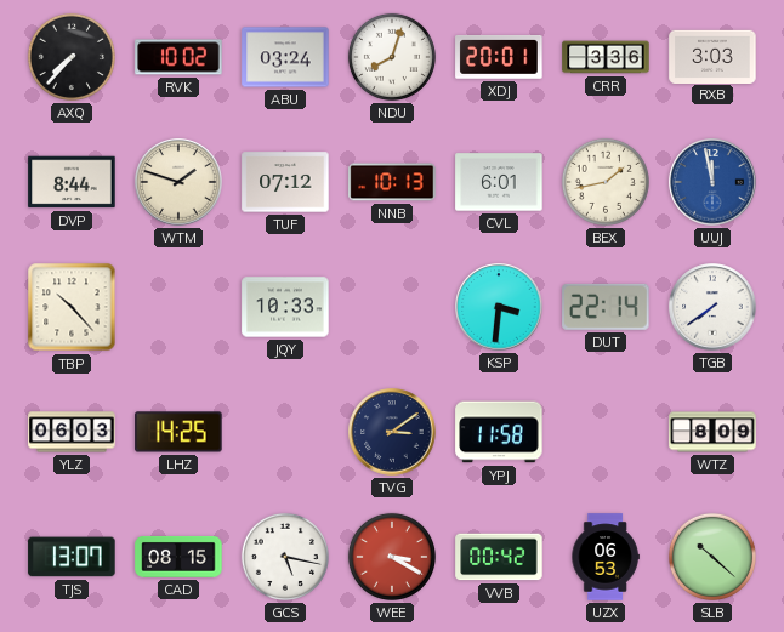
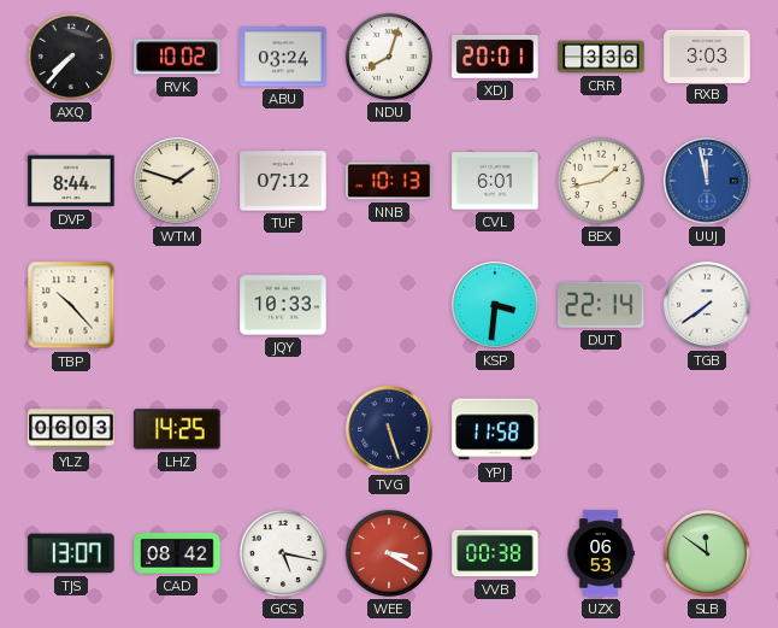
TVG: 3:09 -> 5:27 (389, 429)
WTZ: 8:09 -> none (712, 432)
CAD: 08:15 -> 08:42 (177, 553)
VVB: 00:42 -> 00:38 (495, 553)
SLB: 10:22 -> 11:51 (707, 553)
